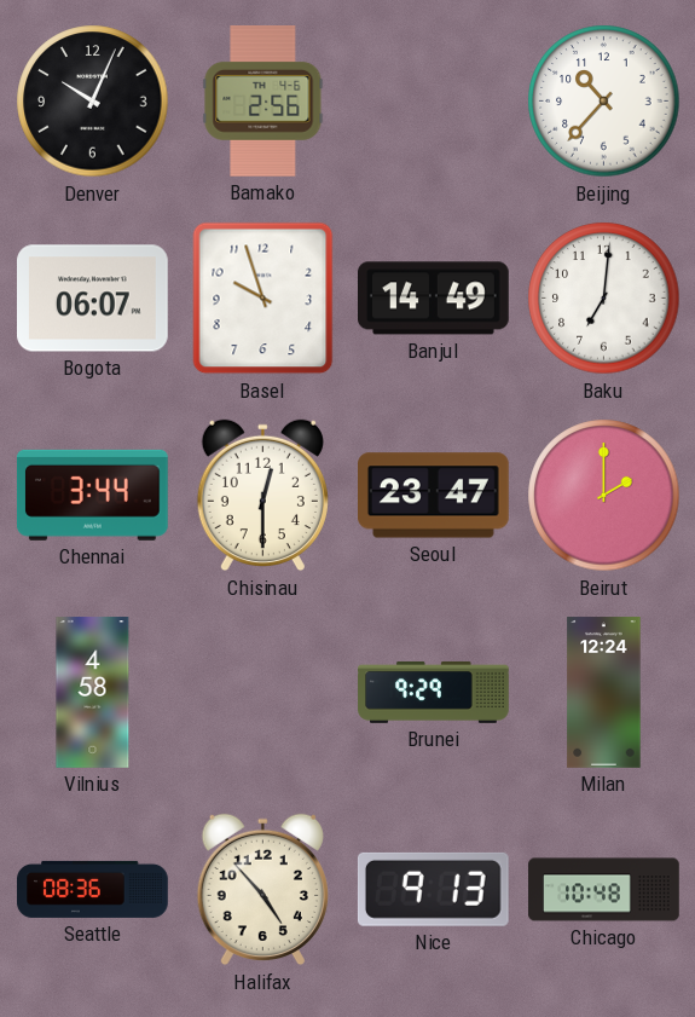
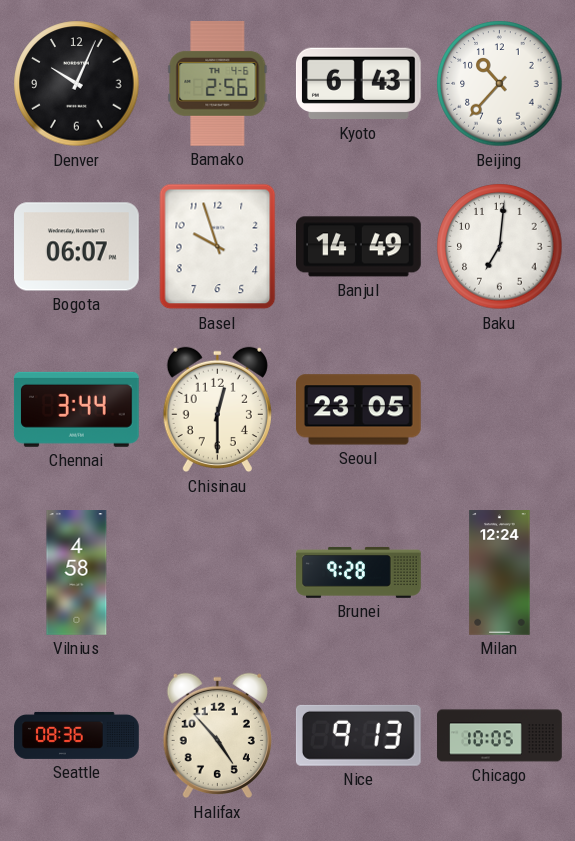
Kyoto: none -> 6:43 (358, 84)
Seoul: 23:47 -> 23:05 (359, 410)
Beirut: 2:00 -> none (604, 496)
Brunei: 9:29 -> 9:28 (359, 572)
Chicago: 10:48 -> 10:05 (500, 736)
